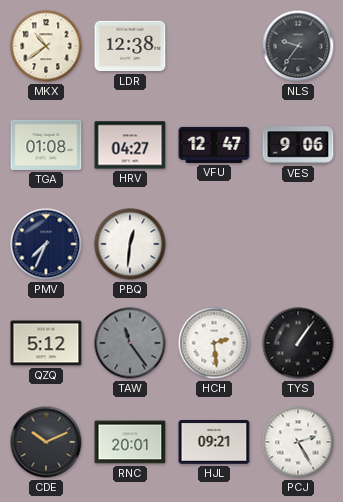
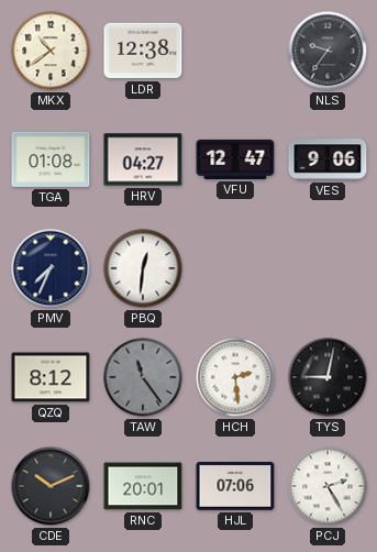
QZQ: 5:12 -> 8:12 (51, 377)
TYS: 1:06 -> 9:02 (328, 377)
HJL: 09:21 -> 07:06 (235, 487)
